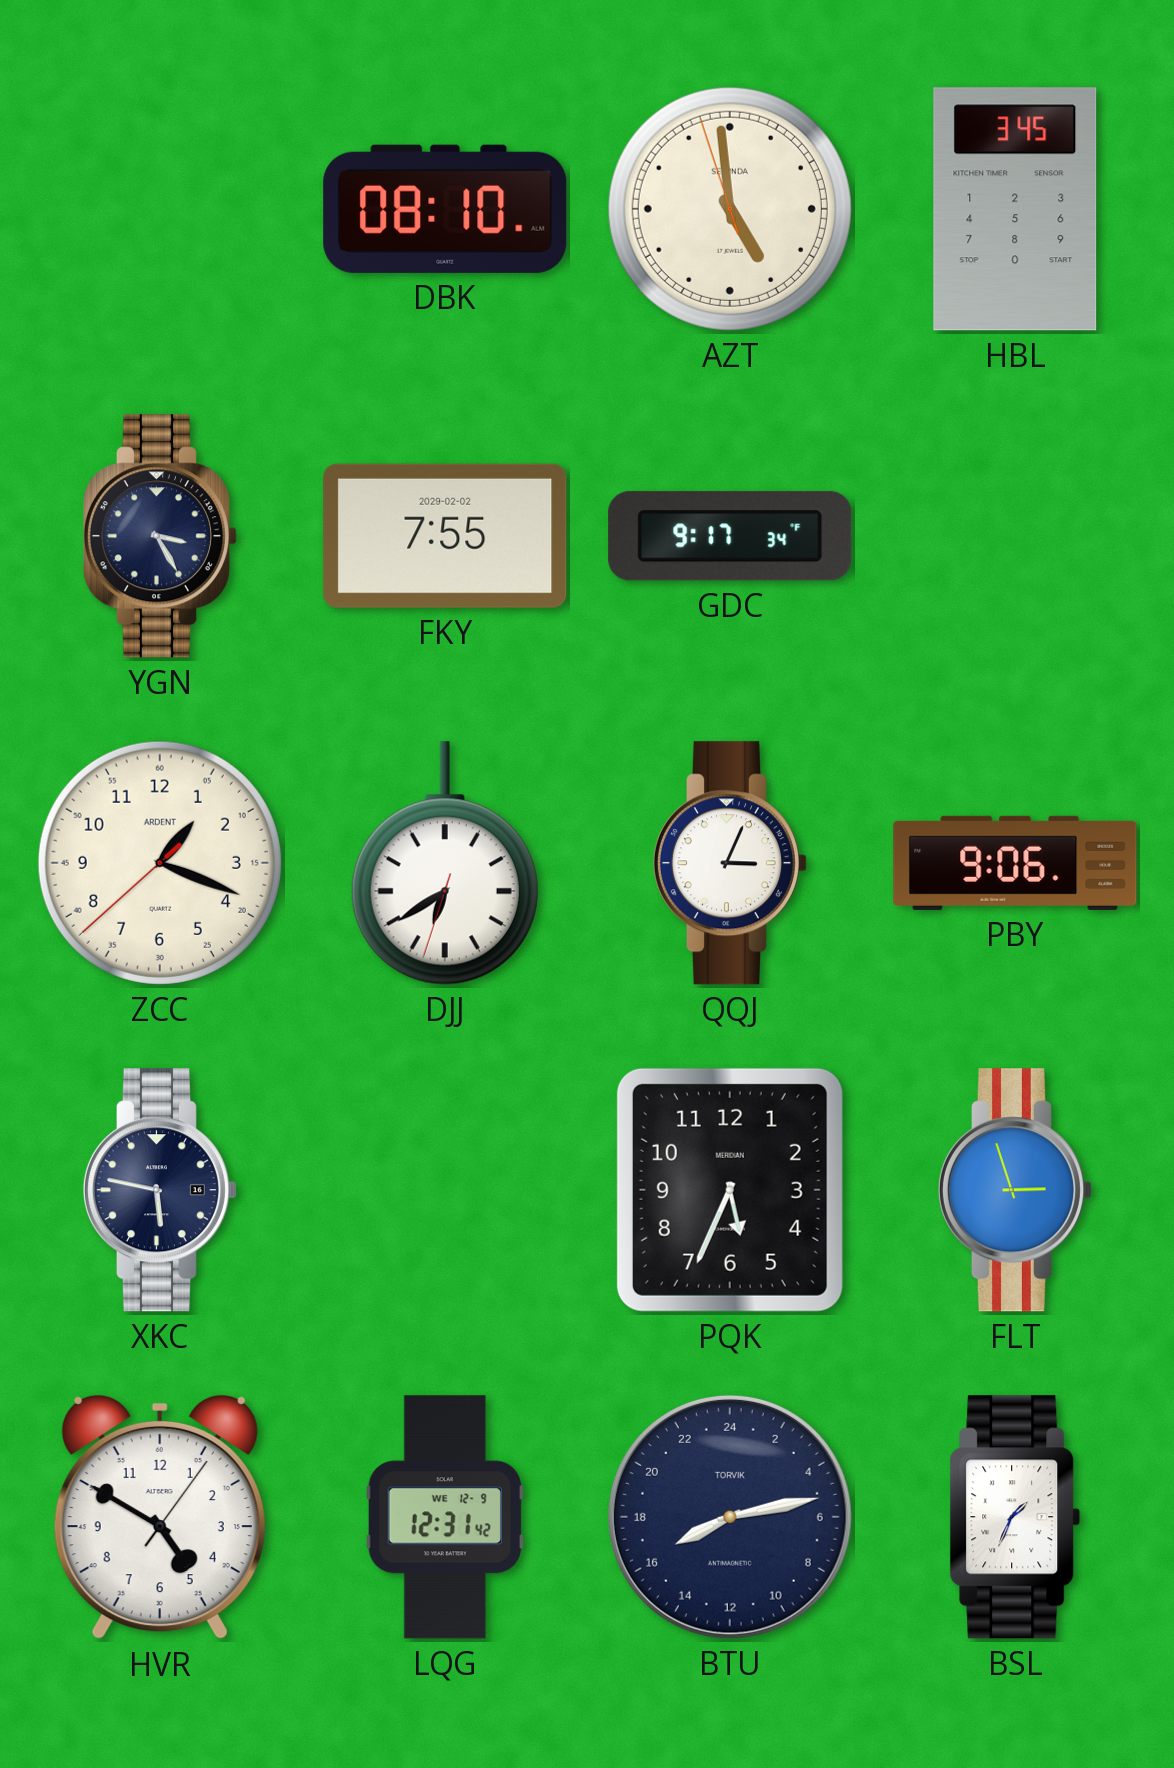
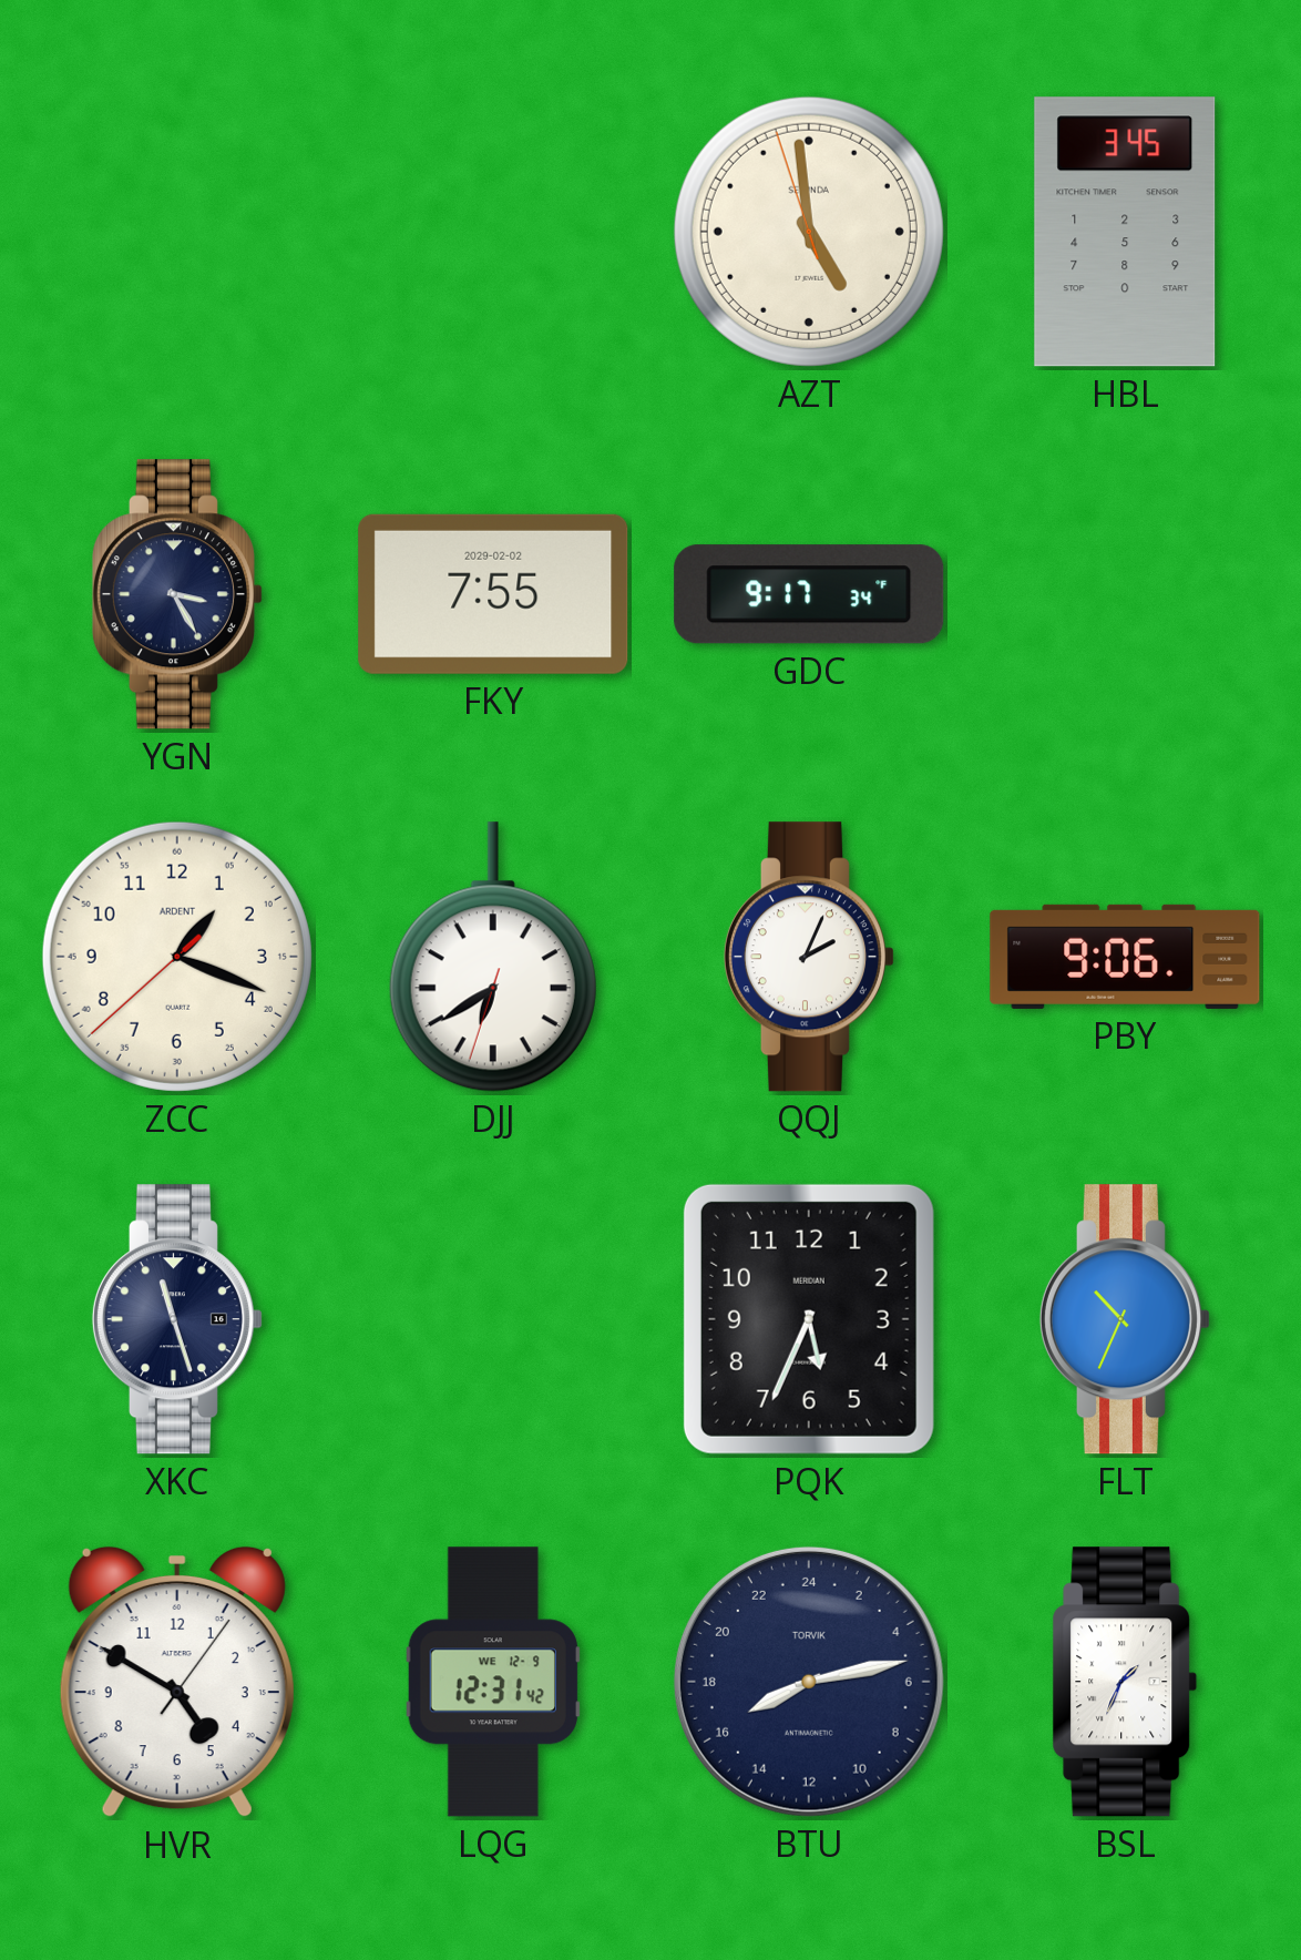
DBK: 08:10 -> none (445, 209)
QQJ: 3:04 -> 2:04 (809, 957)
XKC: 5:47 -> 11:27 (177, 1319)
FLT: 2:57 -> 10:34 (1125, 1319)
